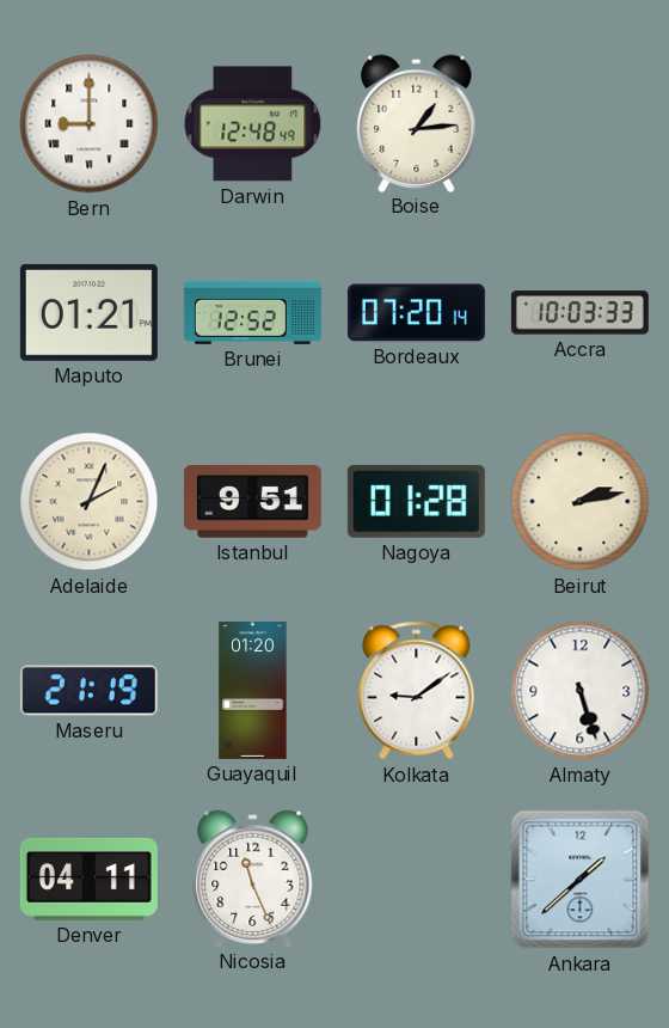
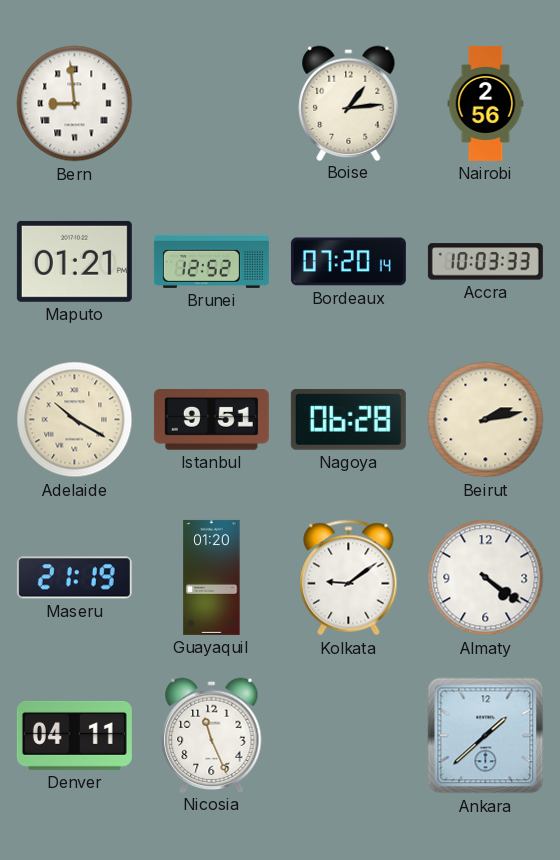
Bern: 9:00 -> 8:59 (75, 104)
Darwin: 12:48 -> none (253, 124)
Nairobi: none -> 2:56 (486, 103)
Adelaide: 2:04 -> 10:20 (75, 420)
Nagoya: 01:28 -> 06:28 (348, 419)
Almaty: 5:27 -> 4:21 (486, 578)
